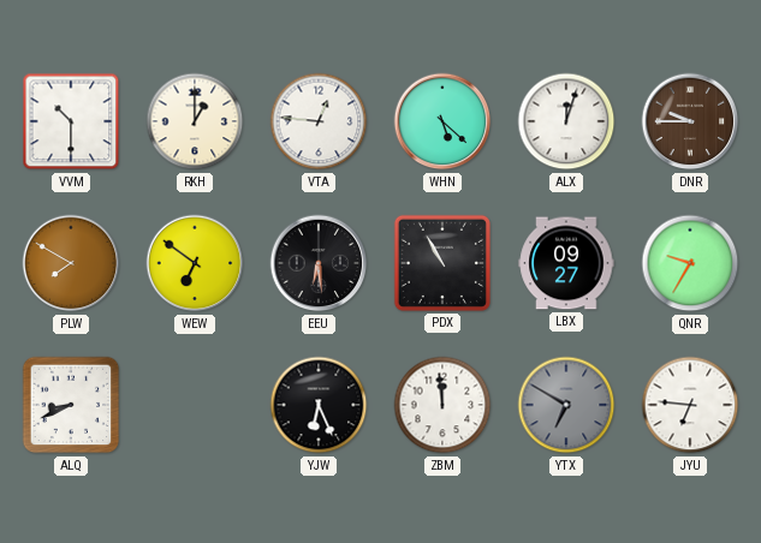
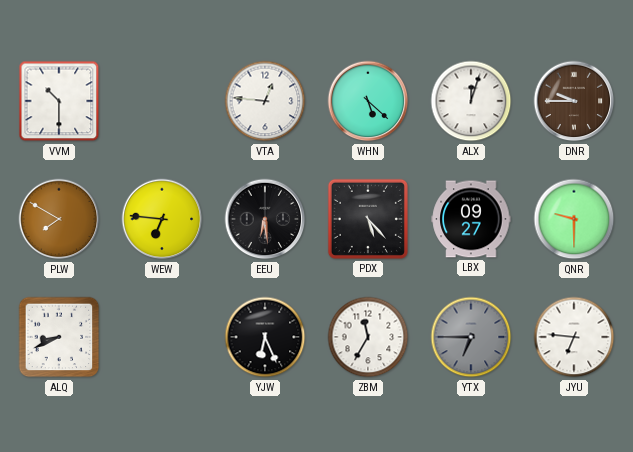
RKH: 1:00 -> none (195, 121)
WEW: 6:51 -> 6:46 (162, 219)
PDX: 10:55 -> 5:23 (368, 219)
QNR: 9:35 -> 9:30 (574, 219)
ZBM: 11:59 -> 11:35 (368, 337)
YTX: 6:50 -> 6:45 (471, 337)
